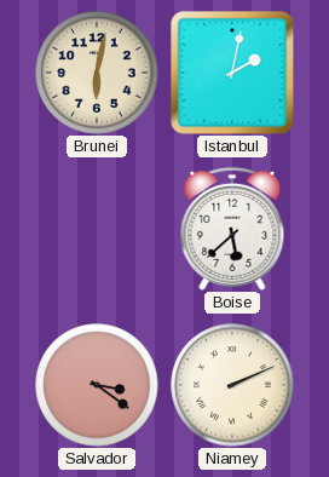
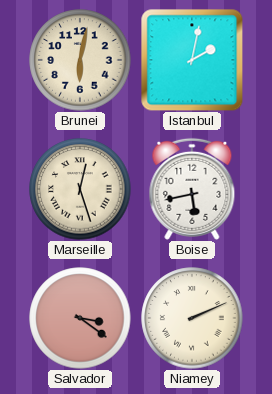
Marseille: none -> 12:27 (80, 189)
Boise: 5:38 -> 5:43 (192, 189)
